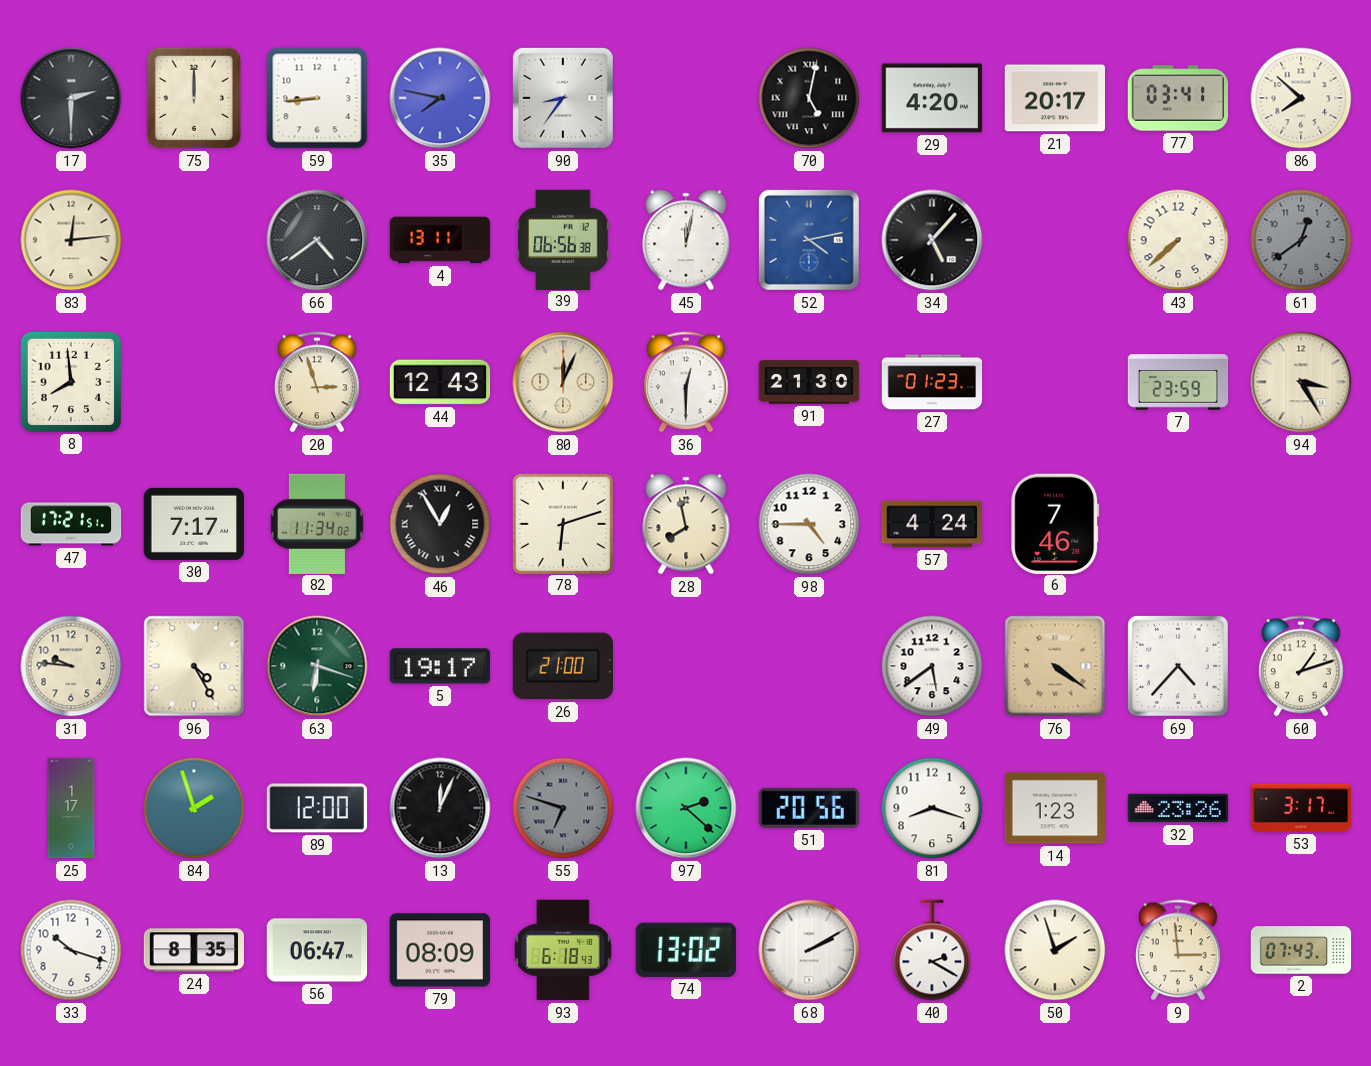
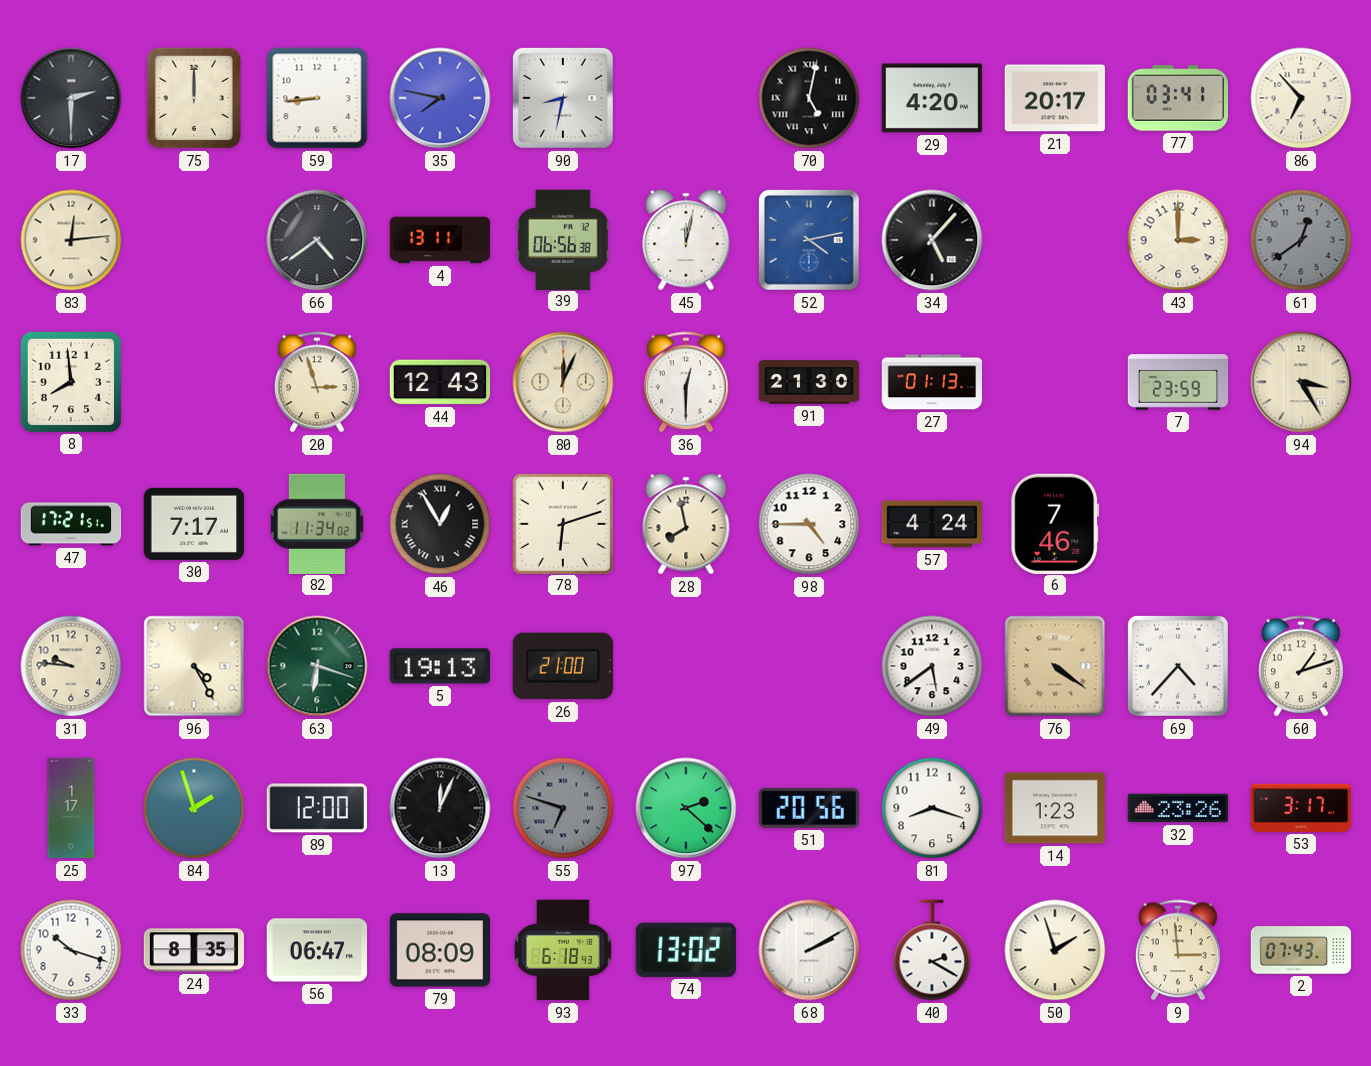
90: 8:36 -> 8:32 (563, 98)
86: 7:52 -> 6:53 (1301, 98)
43: 7:38 -> 3:00 (1178, 240)
27: 01:23 -> 01:13 (932, 382)
5: 19:17 -> 19:13 (439, 666)
